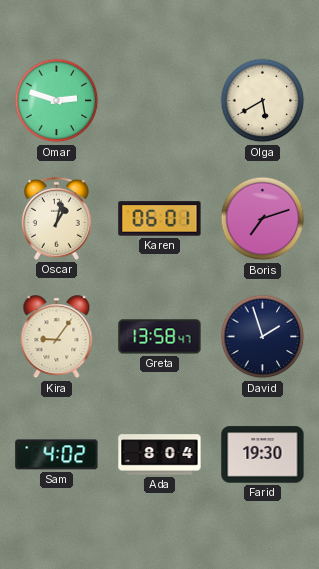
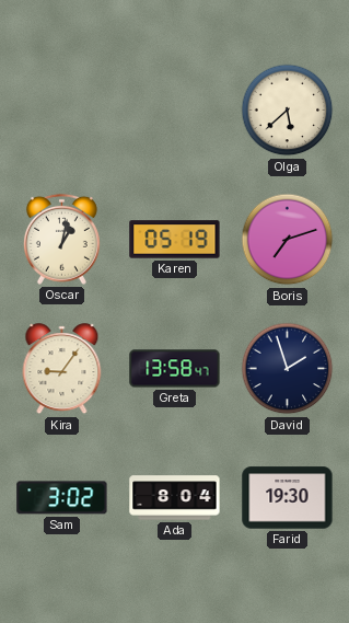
Omar: 2:48 -> none (57, 101)
Olga: 5:40 -> 5:38 (288, 111)
Karen: 06:01 -> 05:19 (175, 240)
Sam: 4:02 -> 3:02 (62, 498)
